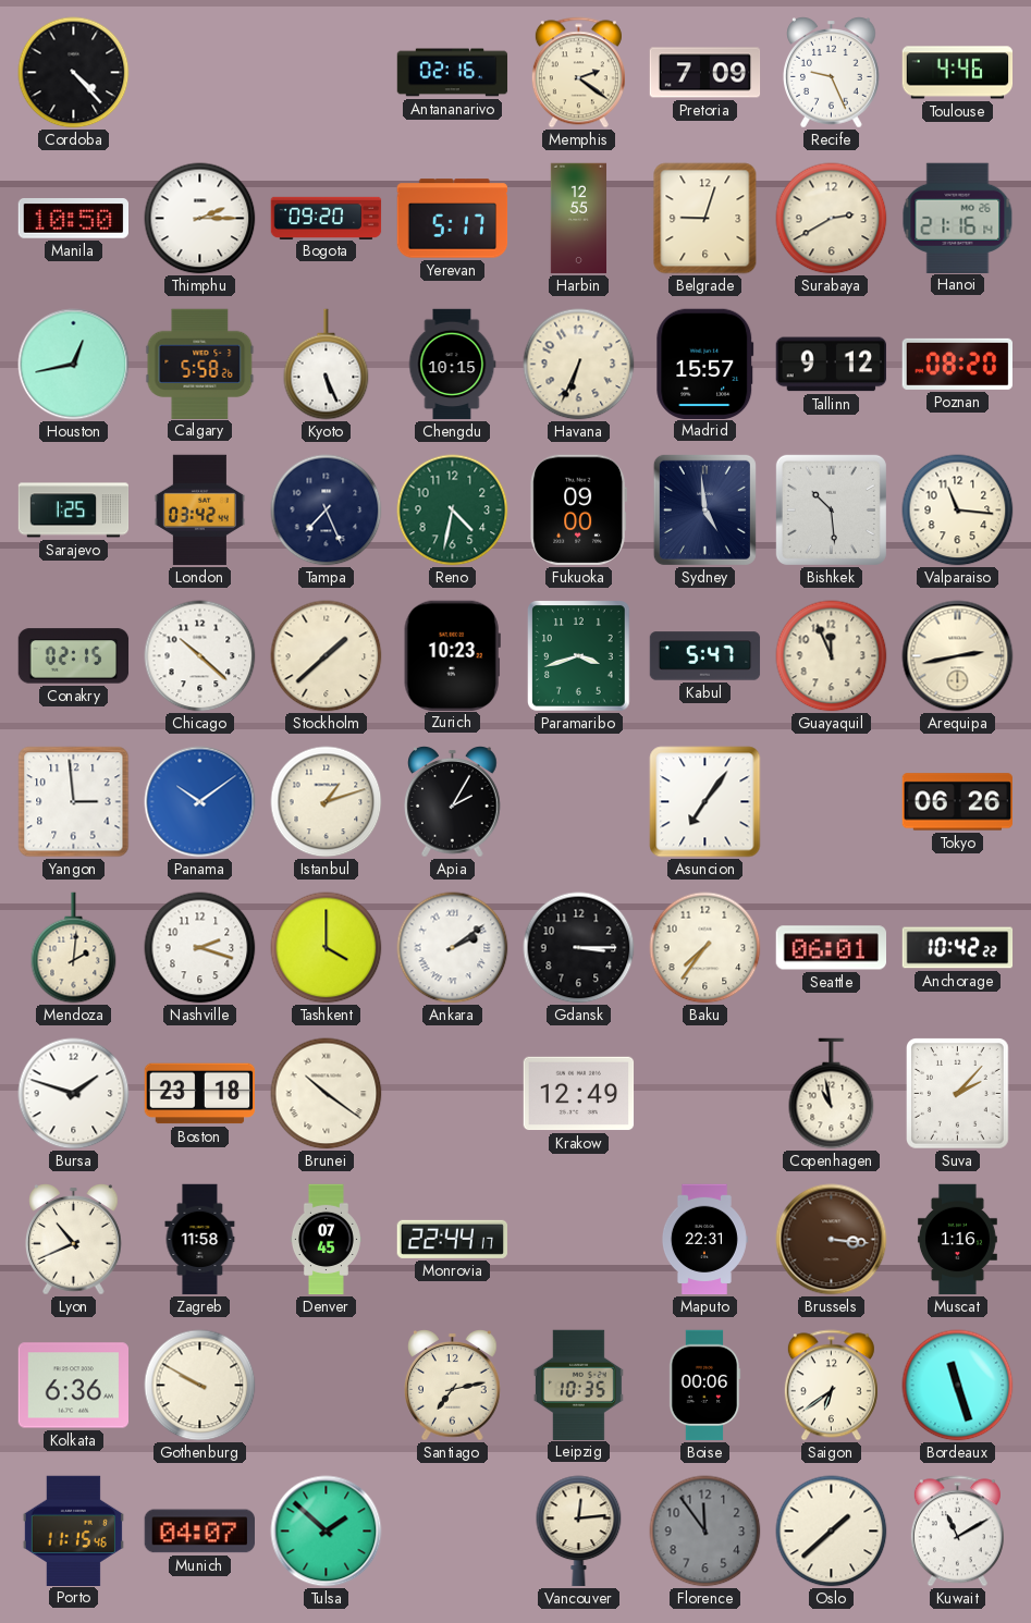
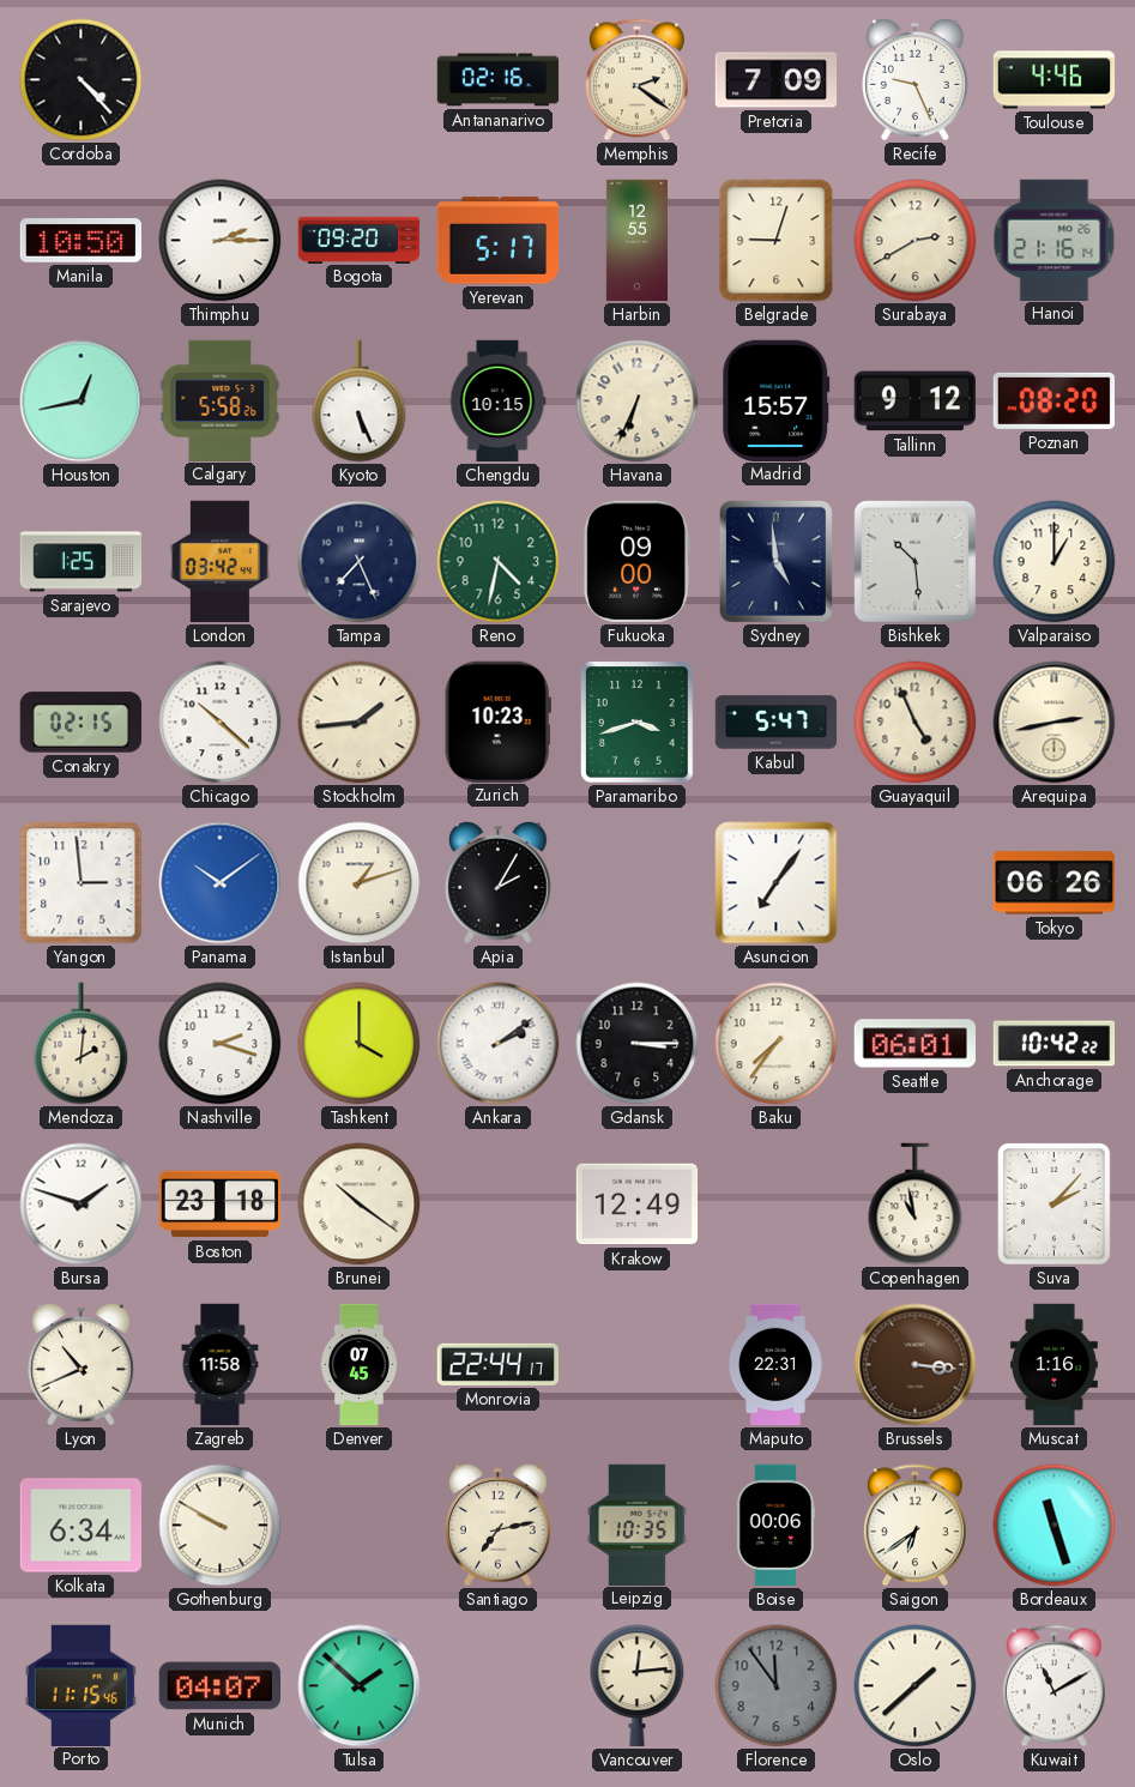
Valparaiso: 11:16 -> 1:00 (1055, 562)
Stockholm: 1:38 -> 1:44 (360, 723)
Guayaquil: 11:56 -> 4:56 (916, 723)
Kolkata: 6:36 -> 6:34 (81, 1526)
